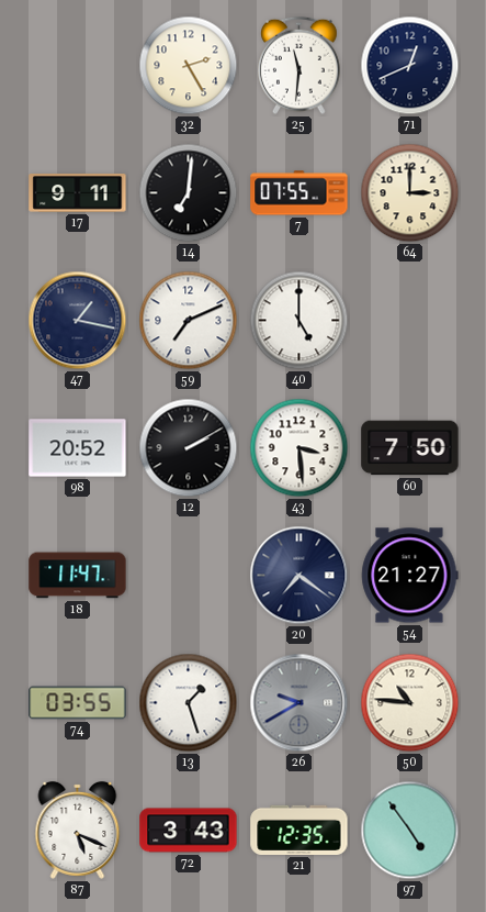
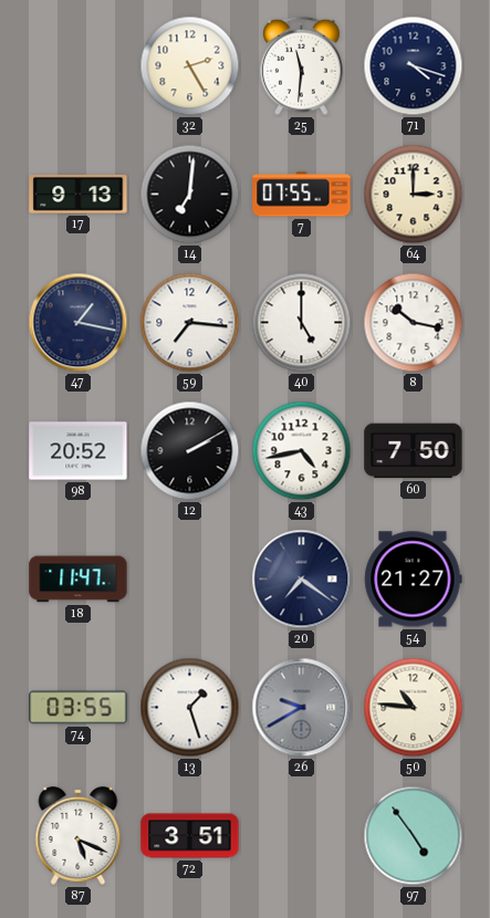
71: 12:41 -> 4:18 (414, 66)
17: 9:11 -> 9:13 (79, 195)
59: 7:11 -> 7:16 (190, 323)
8: none -> 10:17 (414, 323)
43: 3:29 -> 4:43 (302, 451)
72: 3:43 -> 3:51 (190, 836)
21: 12:35 -> none (299, 830)
